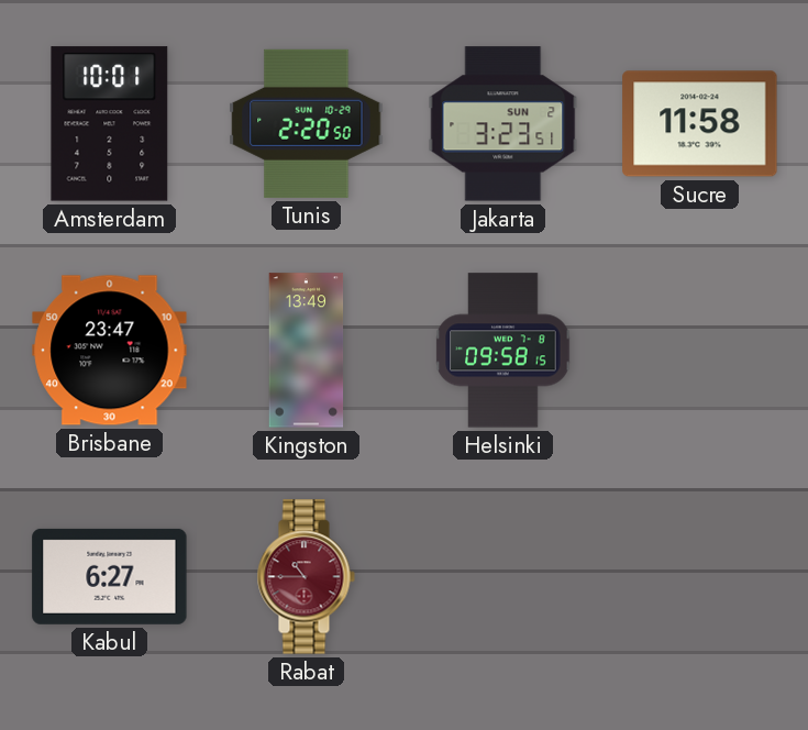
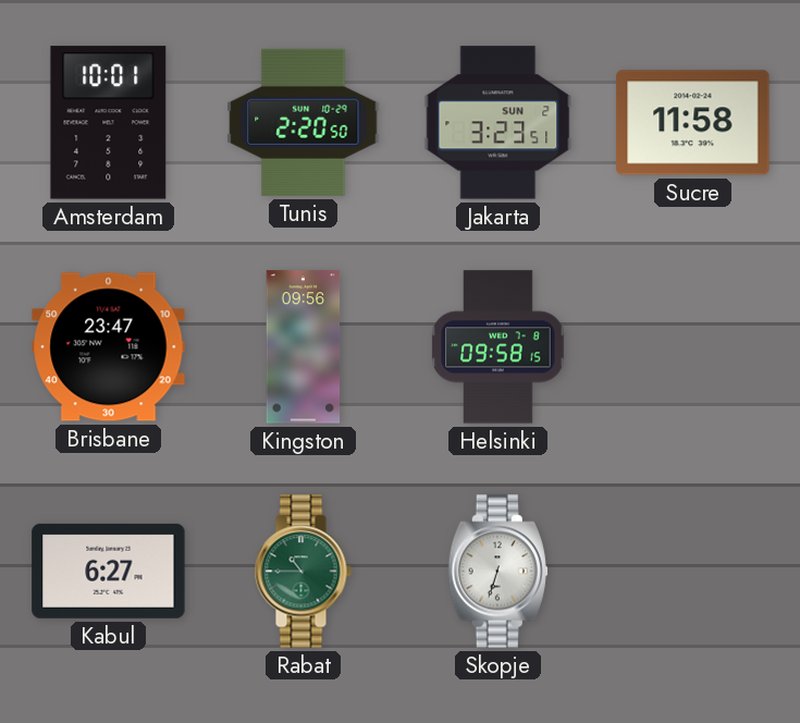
Kingston: 13:49 -> 09:56 (304, 347)
Rabat dial: burgundy -> green (303, 572)
Skopje: none -> 6:33 (497, 572)
